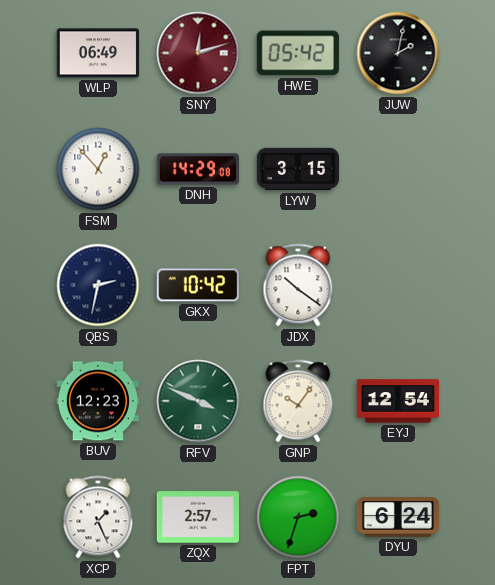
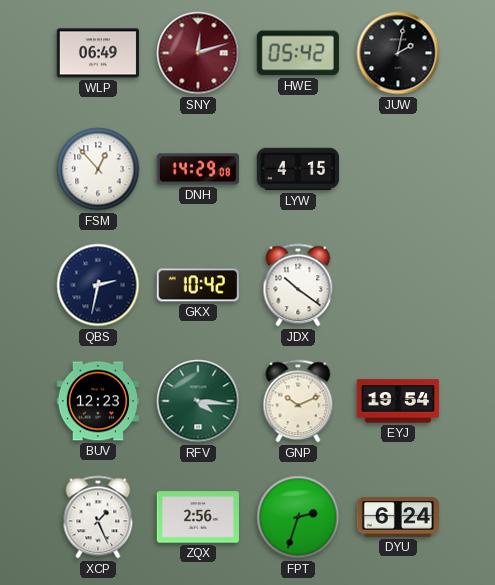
LYW: 3:15 -> 4:15 (297, 169)
RFV: 3:49 -> 4:16 (198, 401)
GNP: 10:06 -> 10:11 (298, 401)
EYJ: 12:54 -> 19:54 (397, 401)
ZQX: 2:57 -> 2:56 (197, 517)
